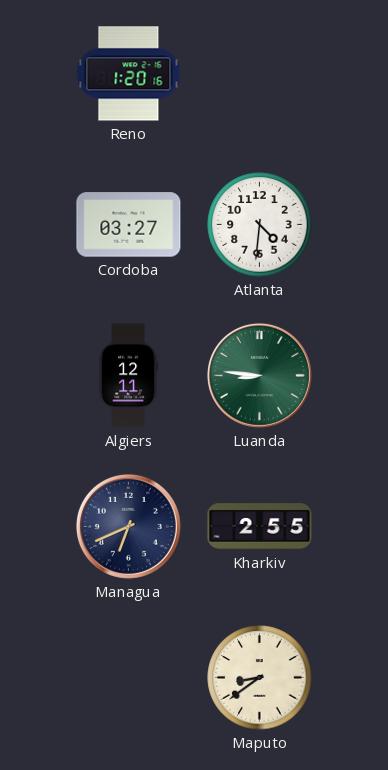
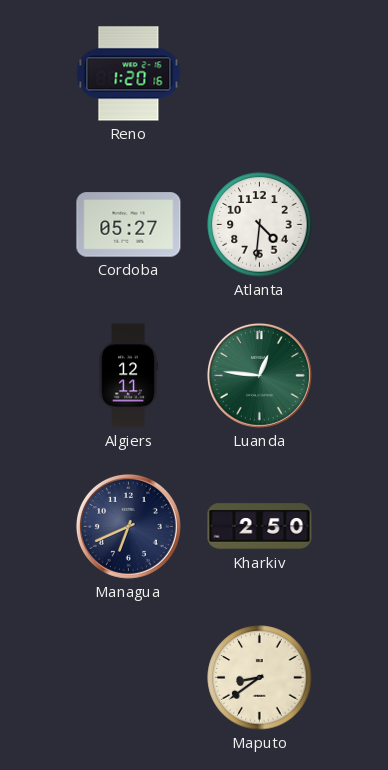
Cordoba: 03:27 -> 05:27 (129, 225)
Luanda: 8:46 -> 12:46 (259, 375)
Kharkiv: 2:55 -> 2:50 (260, 527)
